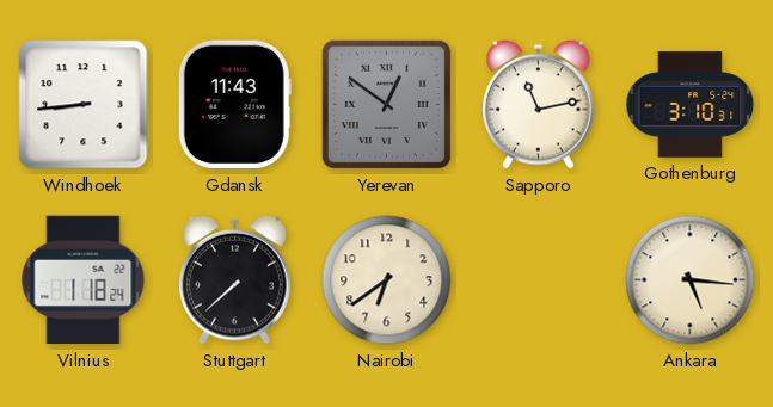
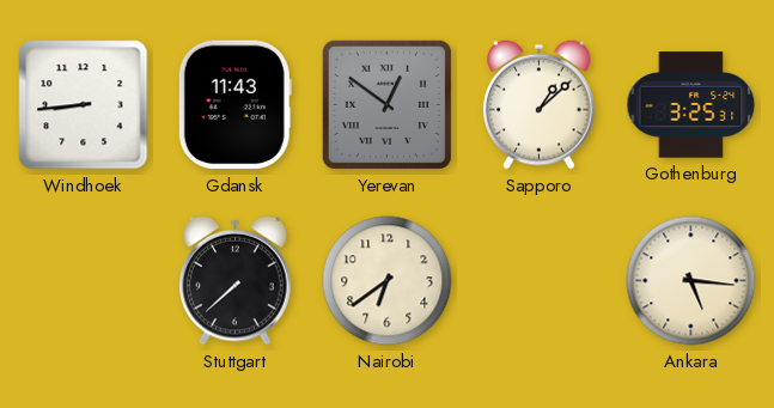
Sapporo: 11:13 -> 1:08 (540, 104)
Gothenburg: 3:10 -> 3:25 (691, 105)
Vilnius: 1:18 -> none (84, 280)
